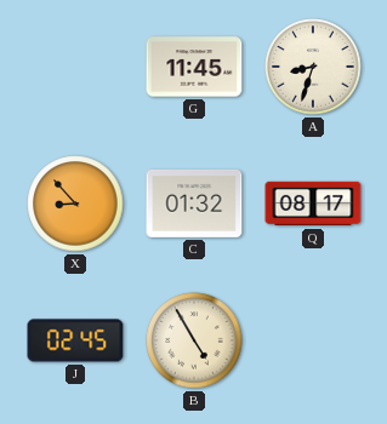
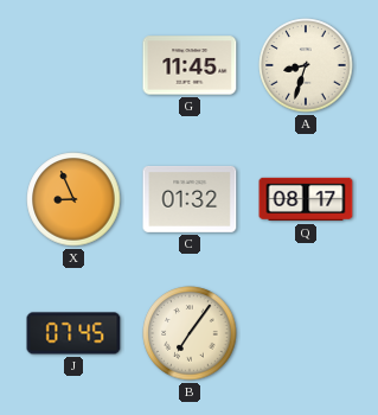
X: 8:53 -> 8:56 (73, 199)
J: 02:45 -> 07:45 (73, 333)
B: 4:55 -> 7:06 (190, 333)
